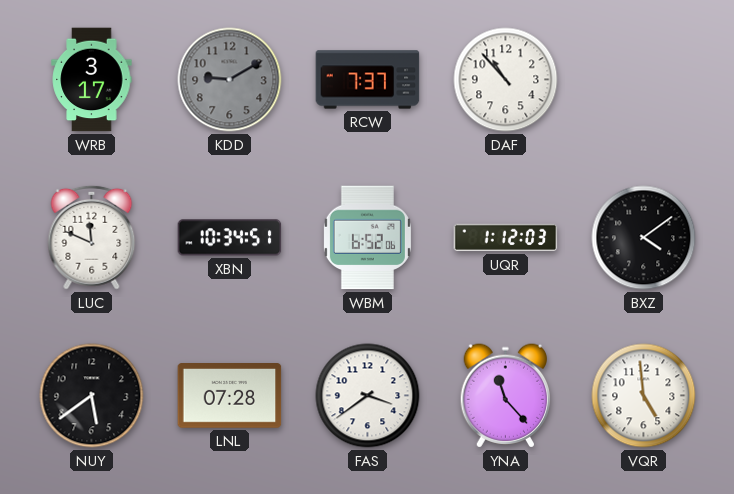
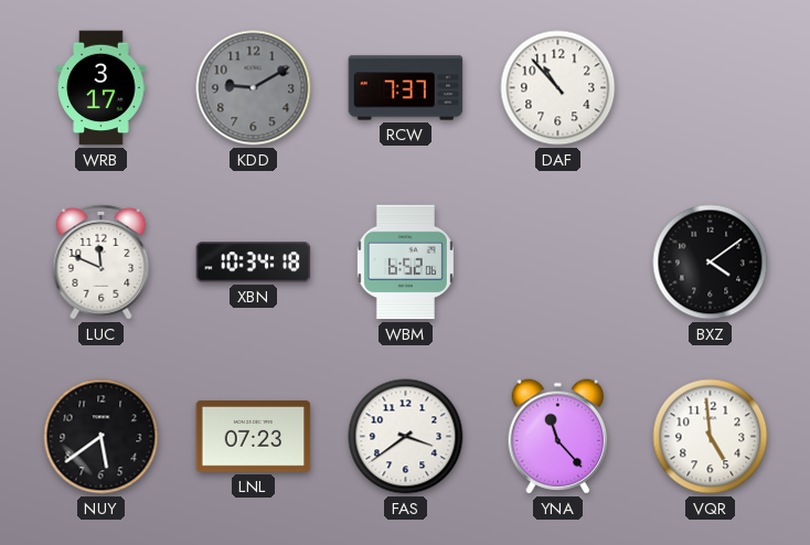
XBN: 10:34:51 -> 10:34:18 (254, 263)
UQR: 1:12 -> none (506, 238)
LNL: 07:28 -> 07:23 (254, 437)
